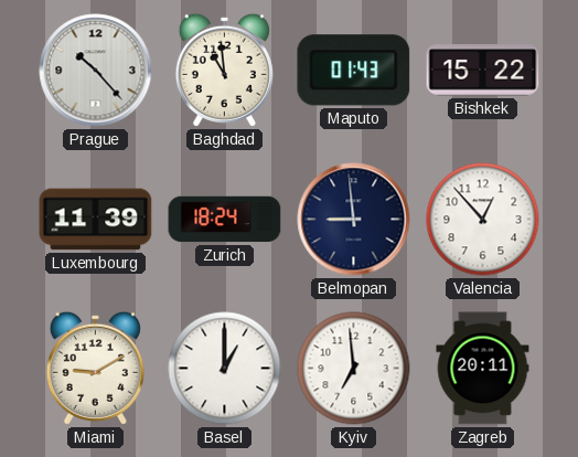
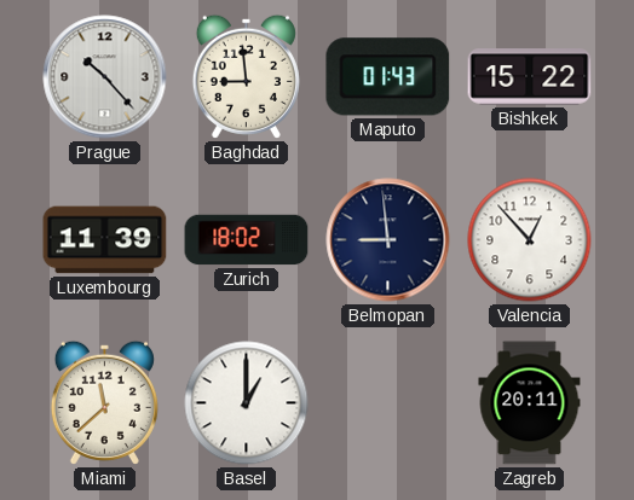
Baghdad: 10:59 -> 8:59 (246, 76)
Zurich: 18:24 -> 18:02 (247, 240)
Miami: 9:10 -> 11:38 (104, 402)
Kyiv: 6:59 -> none (354, 369)
